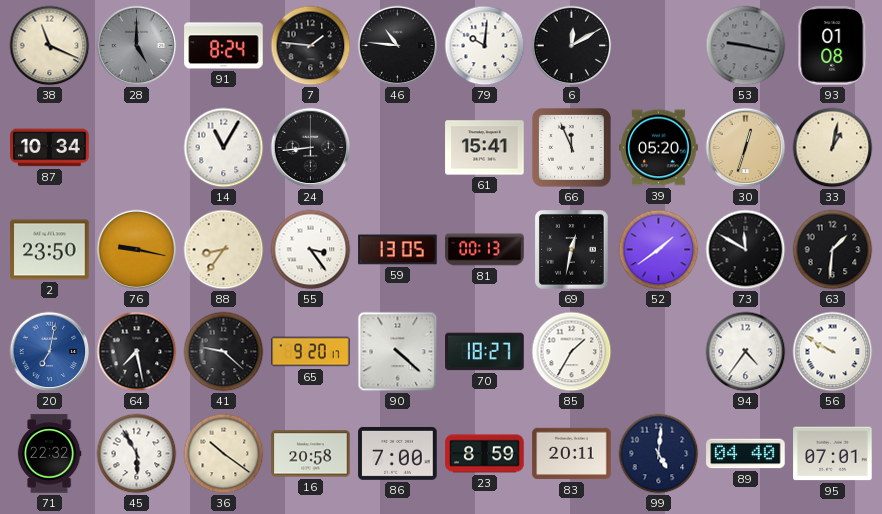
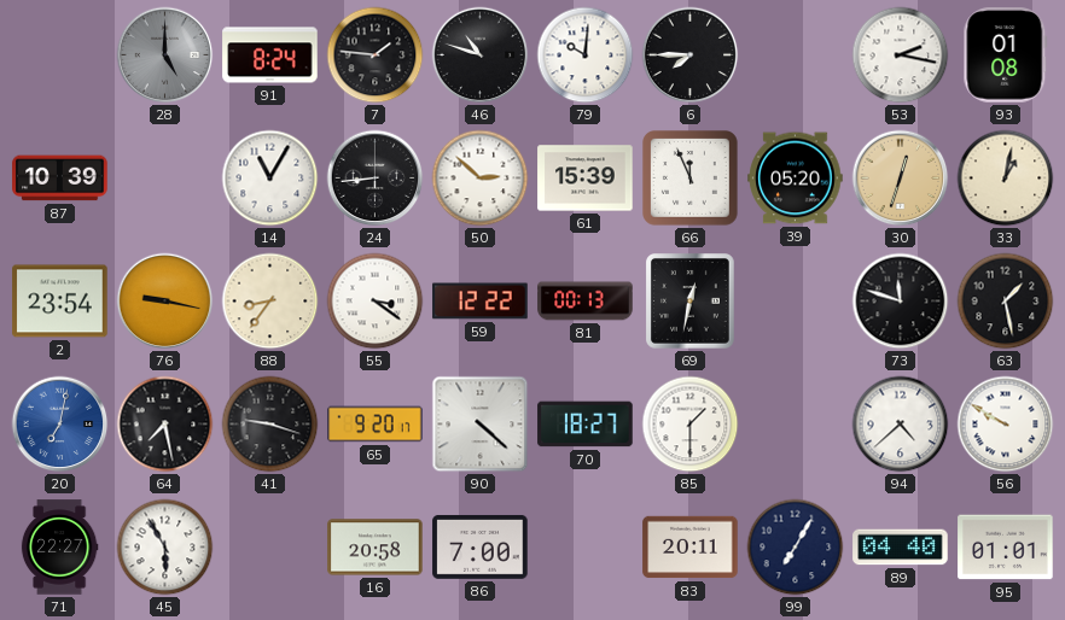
38: 11:19 -> none (50, 46)
46: 10:46 -> 10:48 (481, 55)
6: 12:10 -> 7:45 (691, 55)
53: 9:17 -> 2:17 (901, 55)
53 dial: grey -> white (901, 55)
87: 10:34 -> 10:39 (60, 179)
50: none -> 2:52 (481, 179)
61: 15:41 -> 15:39 (586, 179)
2: 23:50 -> 23:54 (60, 302)
55: 3:24 -> 3:21 (376, 302)
59: 13:05 -> 12:22 (481, 302)
52: 1:39 -> none (659, 250)
73: 11:50 -> 11:48 (901, 302)
63: 1:31 -> 1:28 (1006, 302)
41: 9:22 -> 9:18 (270, 425)
85: 1:35 -> 1:30 (691, 425)
94: 4:36 -> 4:38 (901, 425)
71: 22:32 -> 22:27 (59, 548)
36: 10:21 -> none (224, 454)
23: 8:59 -> none (485, 454)
99: 5:01 -> 7:05 (796, 548)
95: 07:01 -> 01:01 (1006, 548)
